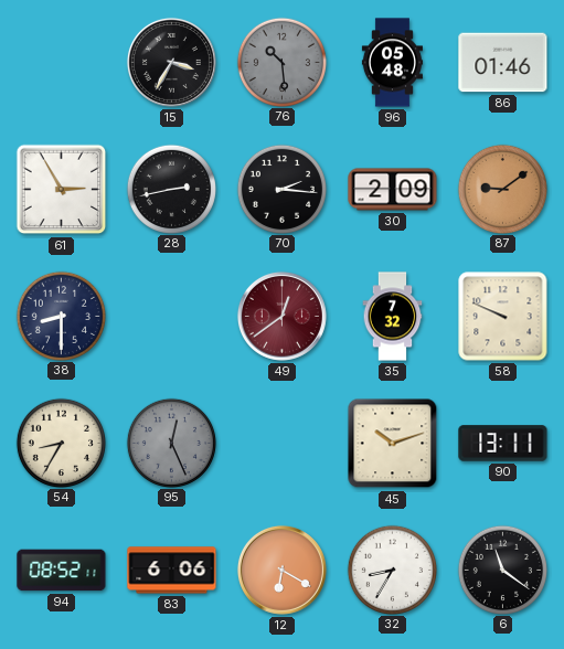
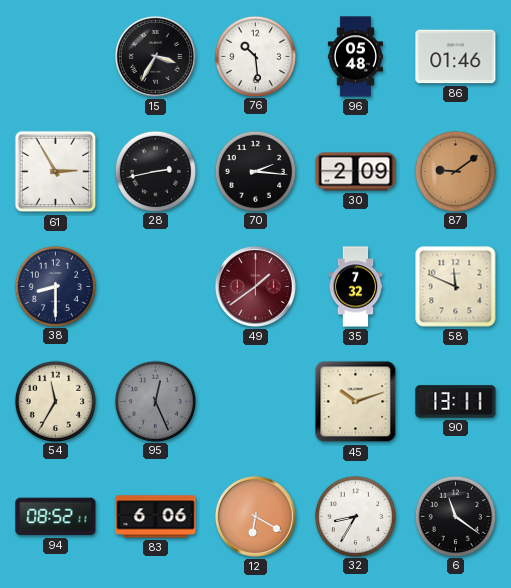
76 dial: grey -> white (255, 56)
49: 12:39 -> 1:39 (255, 286)
58: 9:49 -> 11:49 (456, 287)
54: 8:35 -> 11:35 (55, 401)
